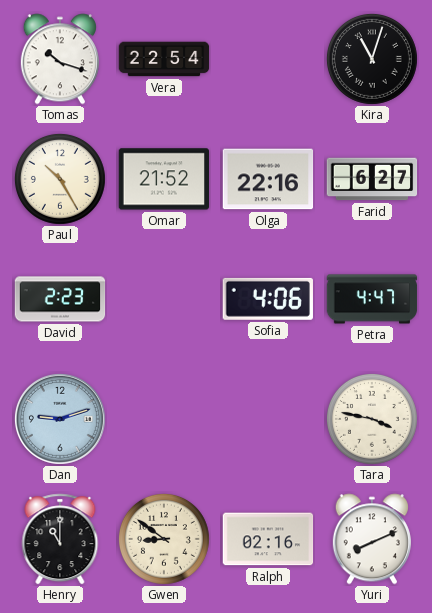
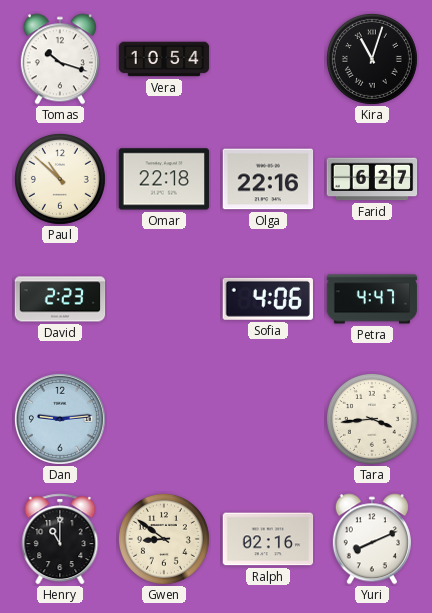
Vera: 22:54 -> 10:54 (164, 59)
Paul: 10:25 -> 10:52 (60, 179)
Omar: 21:52 -> 22:18 (164, 179)
Dan: 9:12 -> 9:14 (60, 419)
Tara: 3:47 -> 3:44 (372, 419)
